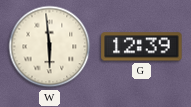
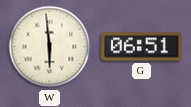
G: 12:39 -> 06:51 (142, 47)
